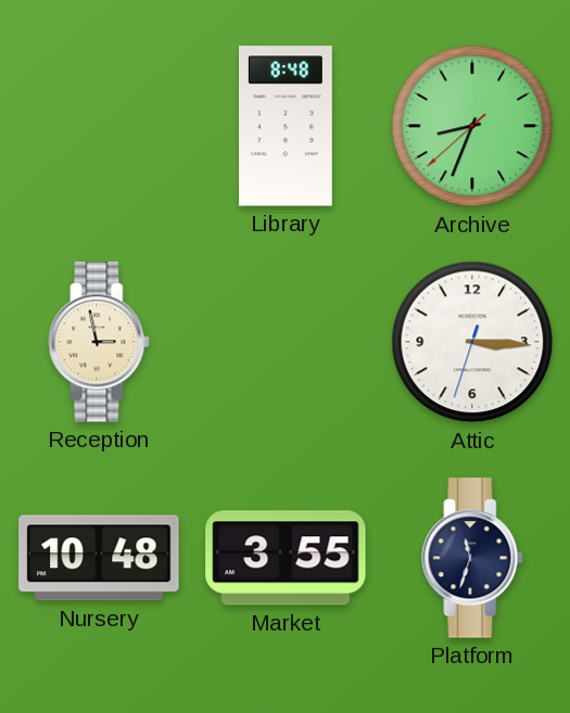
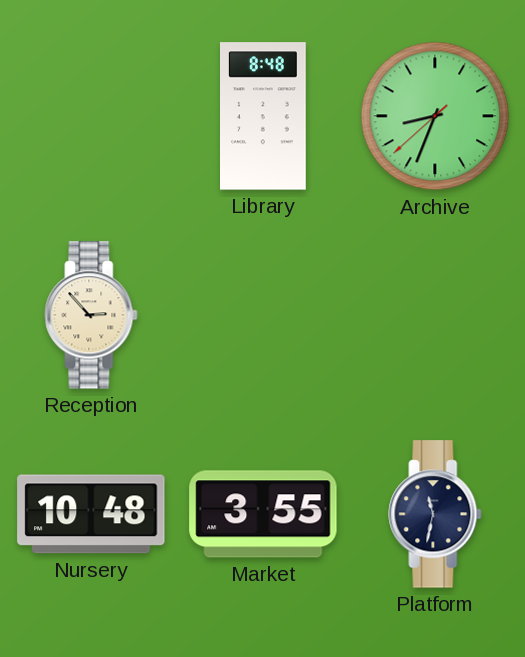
Reception: 2:58 -> 2:53 (91, 315)
Attic: 3:15 -> none (472, 342)
Platform: 11:33 -> 11:32 (435, 514)
